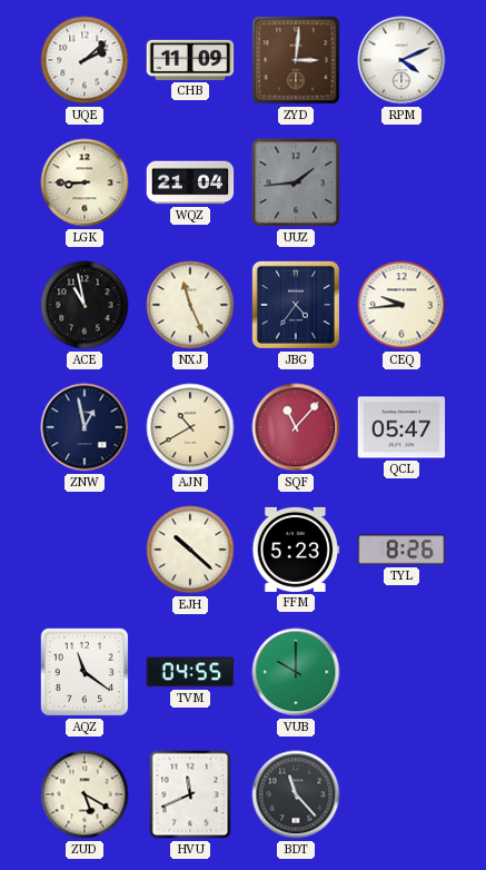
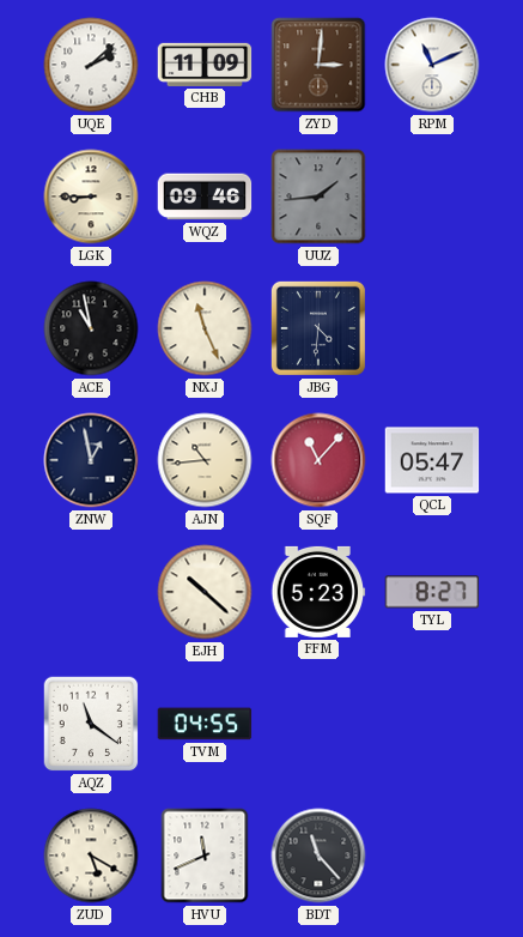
RPM: 4:11 -> 11:11 (432, 65)
WQZ: 21:04 -> 09:46 (205, 197)
JBG: 4:36 -> 4:31 (318, 328)
CEQ: 9:44 -> none (401, 305)
AJN: 10:40 -> 10:44 (205, 460)
TYL: 8:26 -> 8:27 (432, 592)
VUB: 10:00 -> none (296, 672)
